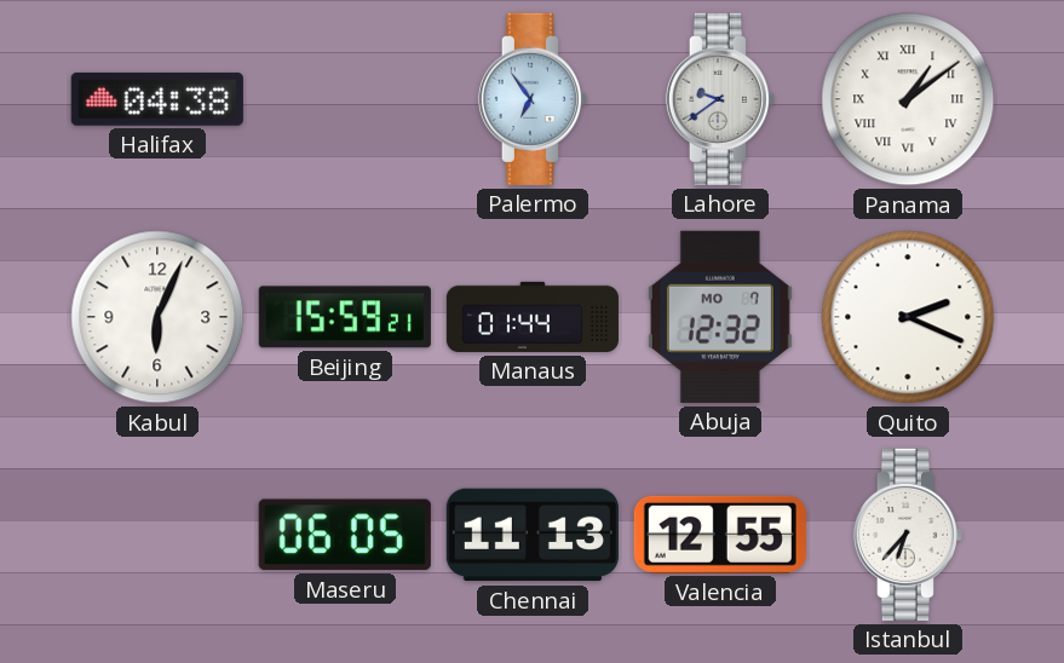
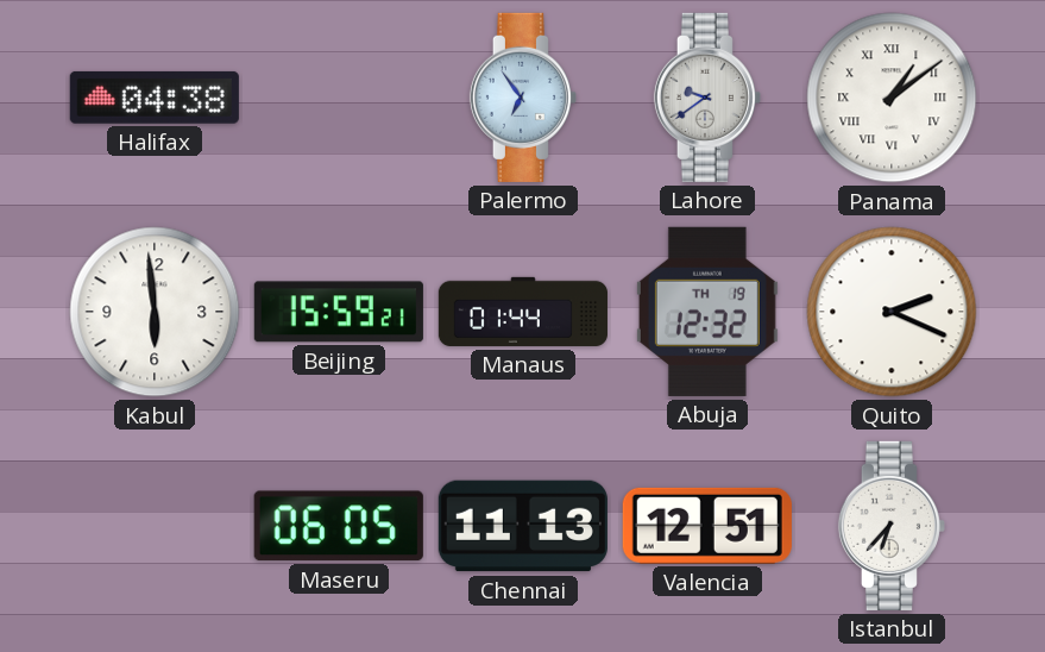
Kabul: 6:04 -> 5:59 (155, 312)
Abuja date: MO 7 -> TH 19 (707, 312)
Valencia: 12:55 -> 12:51 (707, 526)
